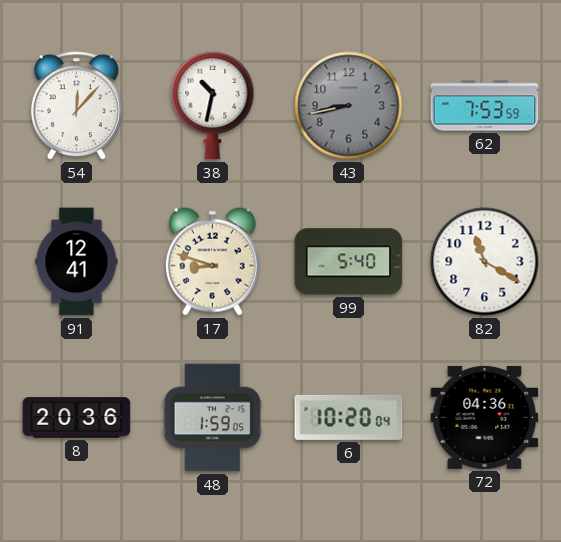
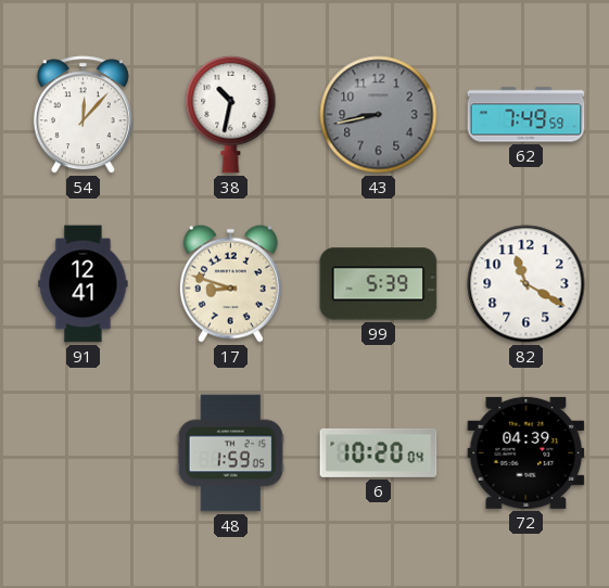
62: 7:53 -> 7:49 (526, 115)
99: 5:40 -> 5:39 (379, 284)
8: 20:36 -> none (77, 418)
72: 04:36 -> 04:39 (526, 452)
